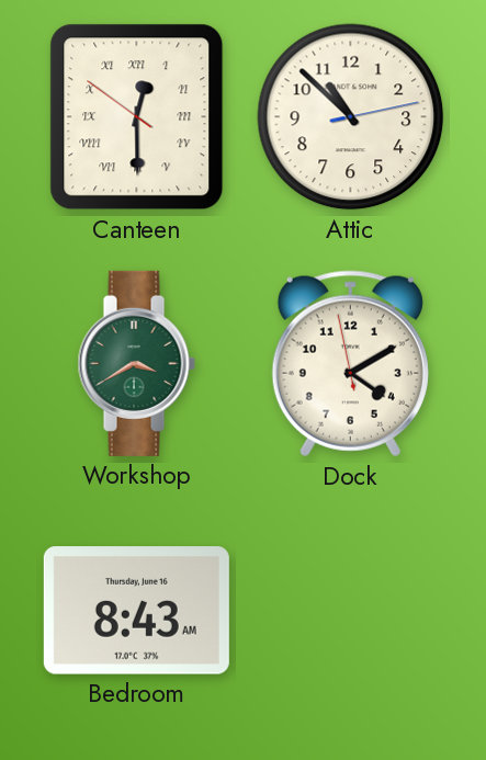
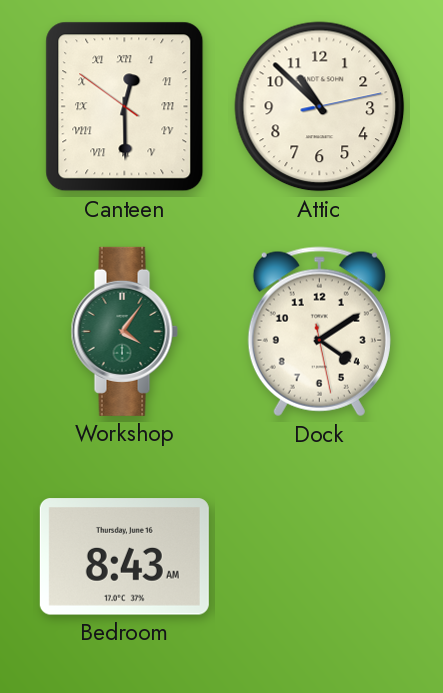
Workshop: 3:40 -> 4:06 (124, 331)
Dock: 4:09:58 -> 4:09:28 (319, 332)
